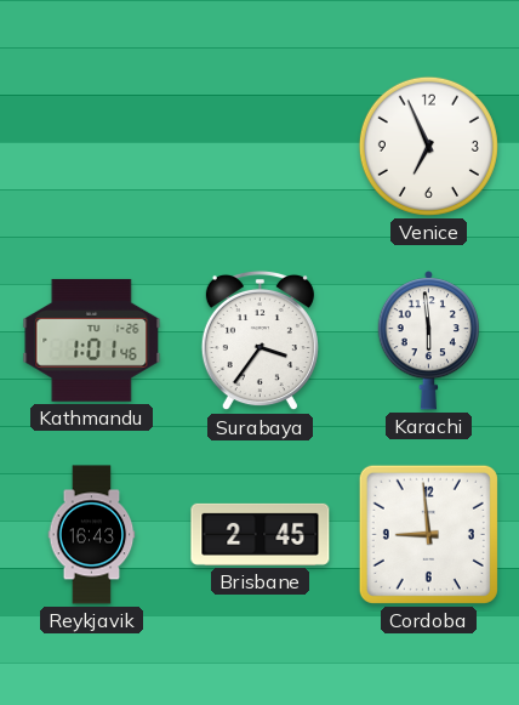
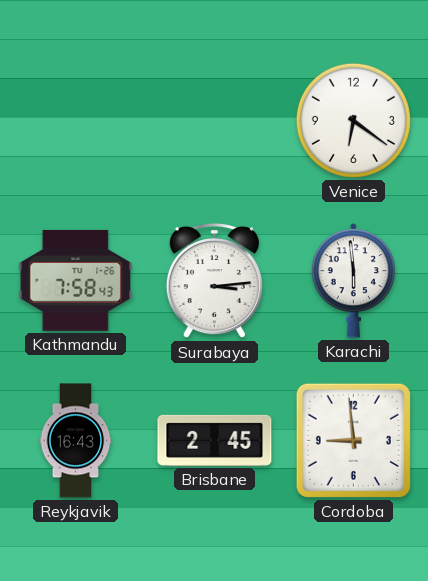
Venice: 6:56 -> 6:21 (353, 120)
Kathmandu: 1:01 -> 7:58 (76, 280)
Surabaya: 3:36 -> 3:14 (214, 281)
